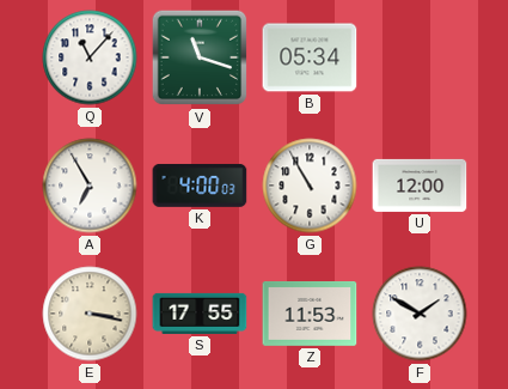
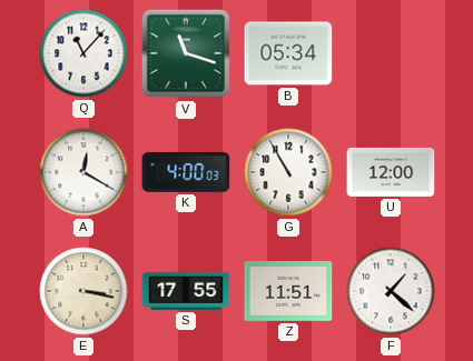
A: 6:55 -> 12:20 (83, 172)
Z: 11:53 -> 11:51 (288, 292)
F: 1:50 -> 1:22 (391, 291)
